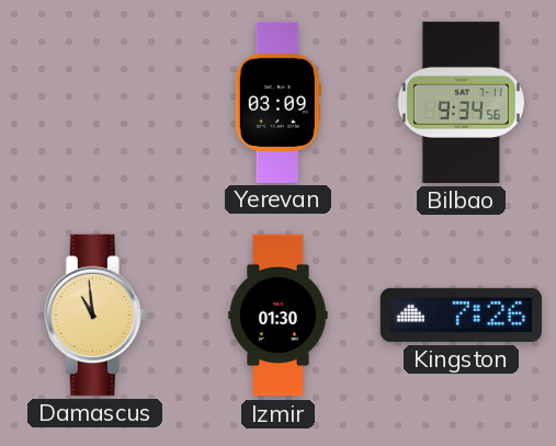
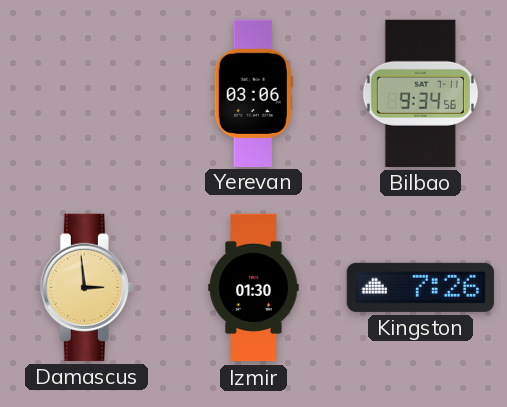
Yerevan: 03:09 -> 03:06 (253, 93)
Damascus: 10:59 -> 2:59 (86, 287)
